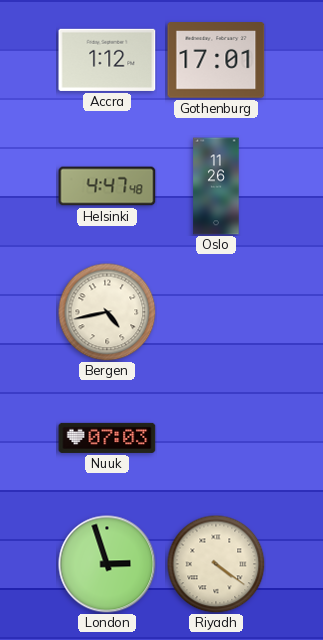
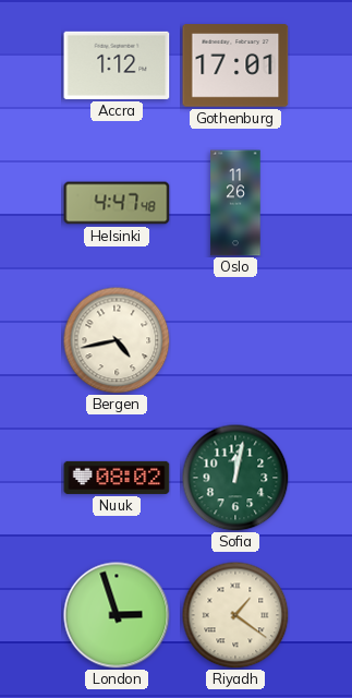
Nuuk: 07:03 -> 08:02 (117, 478)
Sofia: none -> 12:02 (235, 478)
Riyadh: 4:21 -> 1:21 (235, 615)
